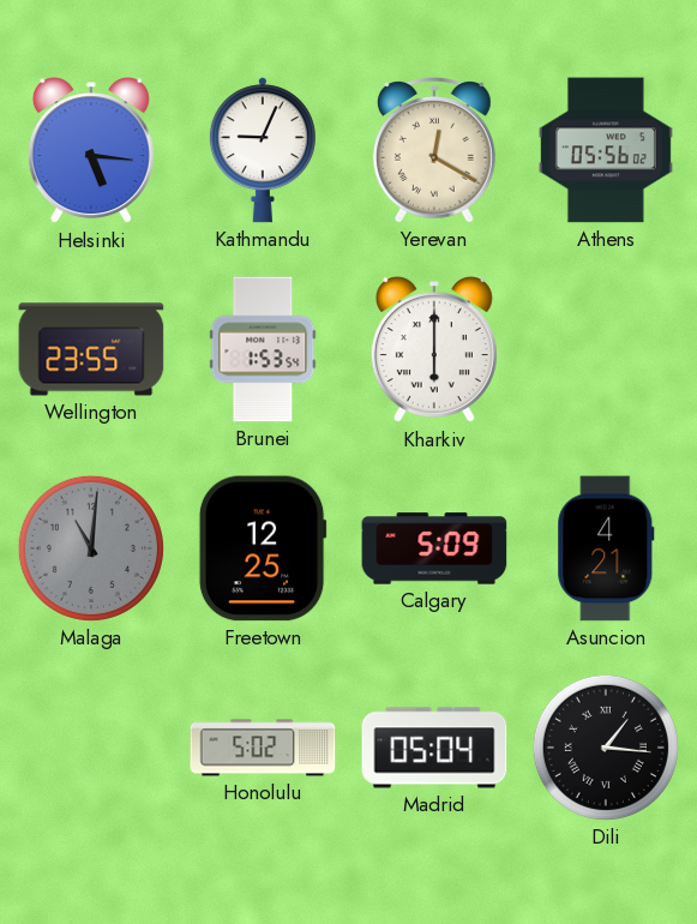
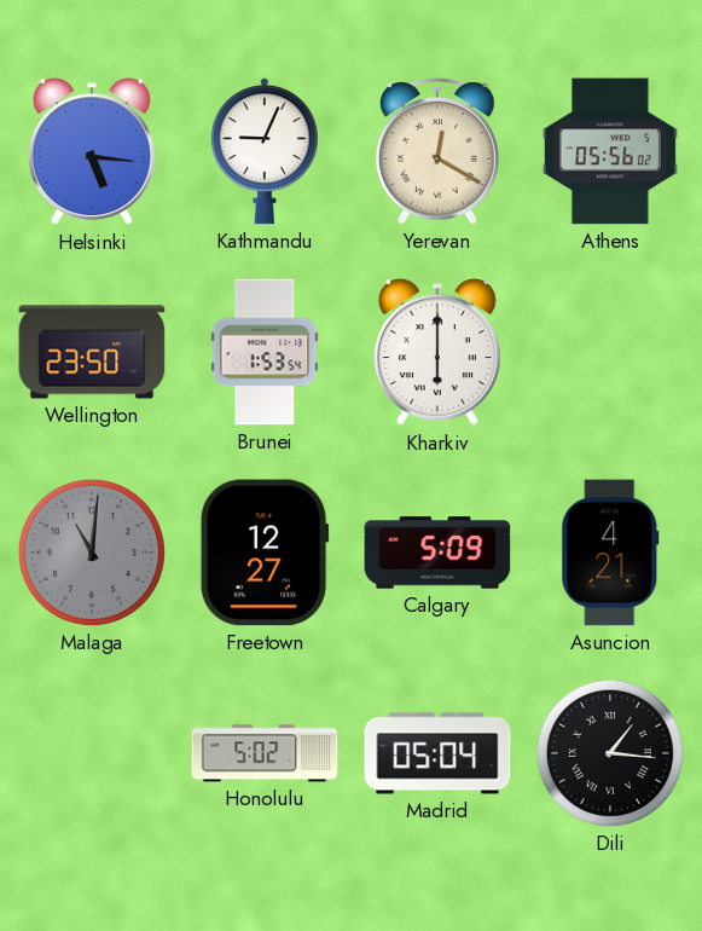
Wellington: 23:55 -> 23:50 (92, 352)
Freetown: 12:25 -> 12:27 (265, 553)
